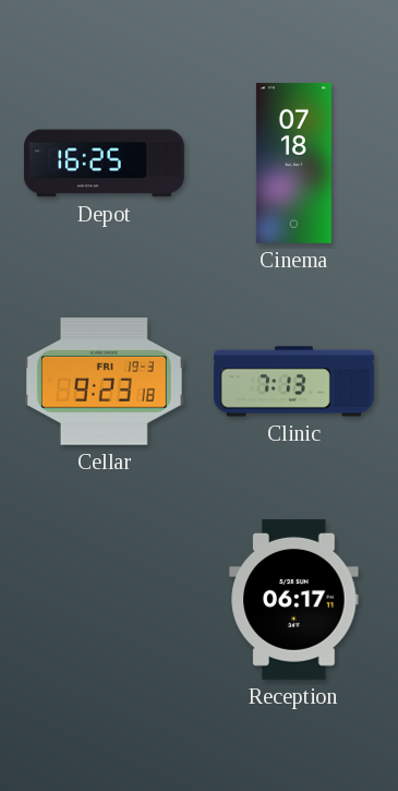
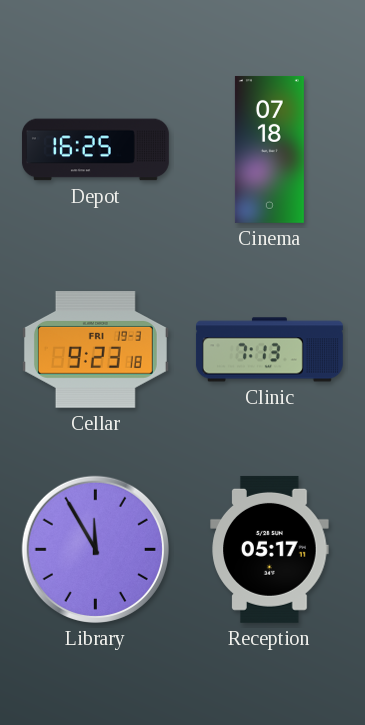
Library: none -> 11:55 (95, 549)
Reception: 06:17 -> 05:17 (270, 549)
